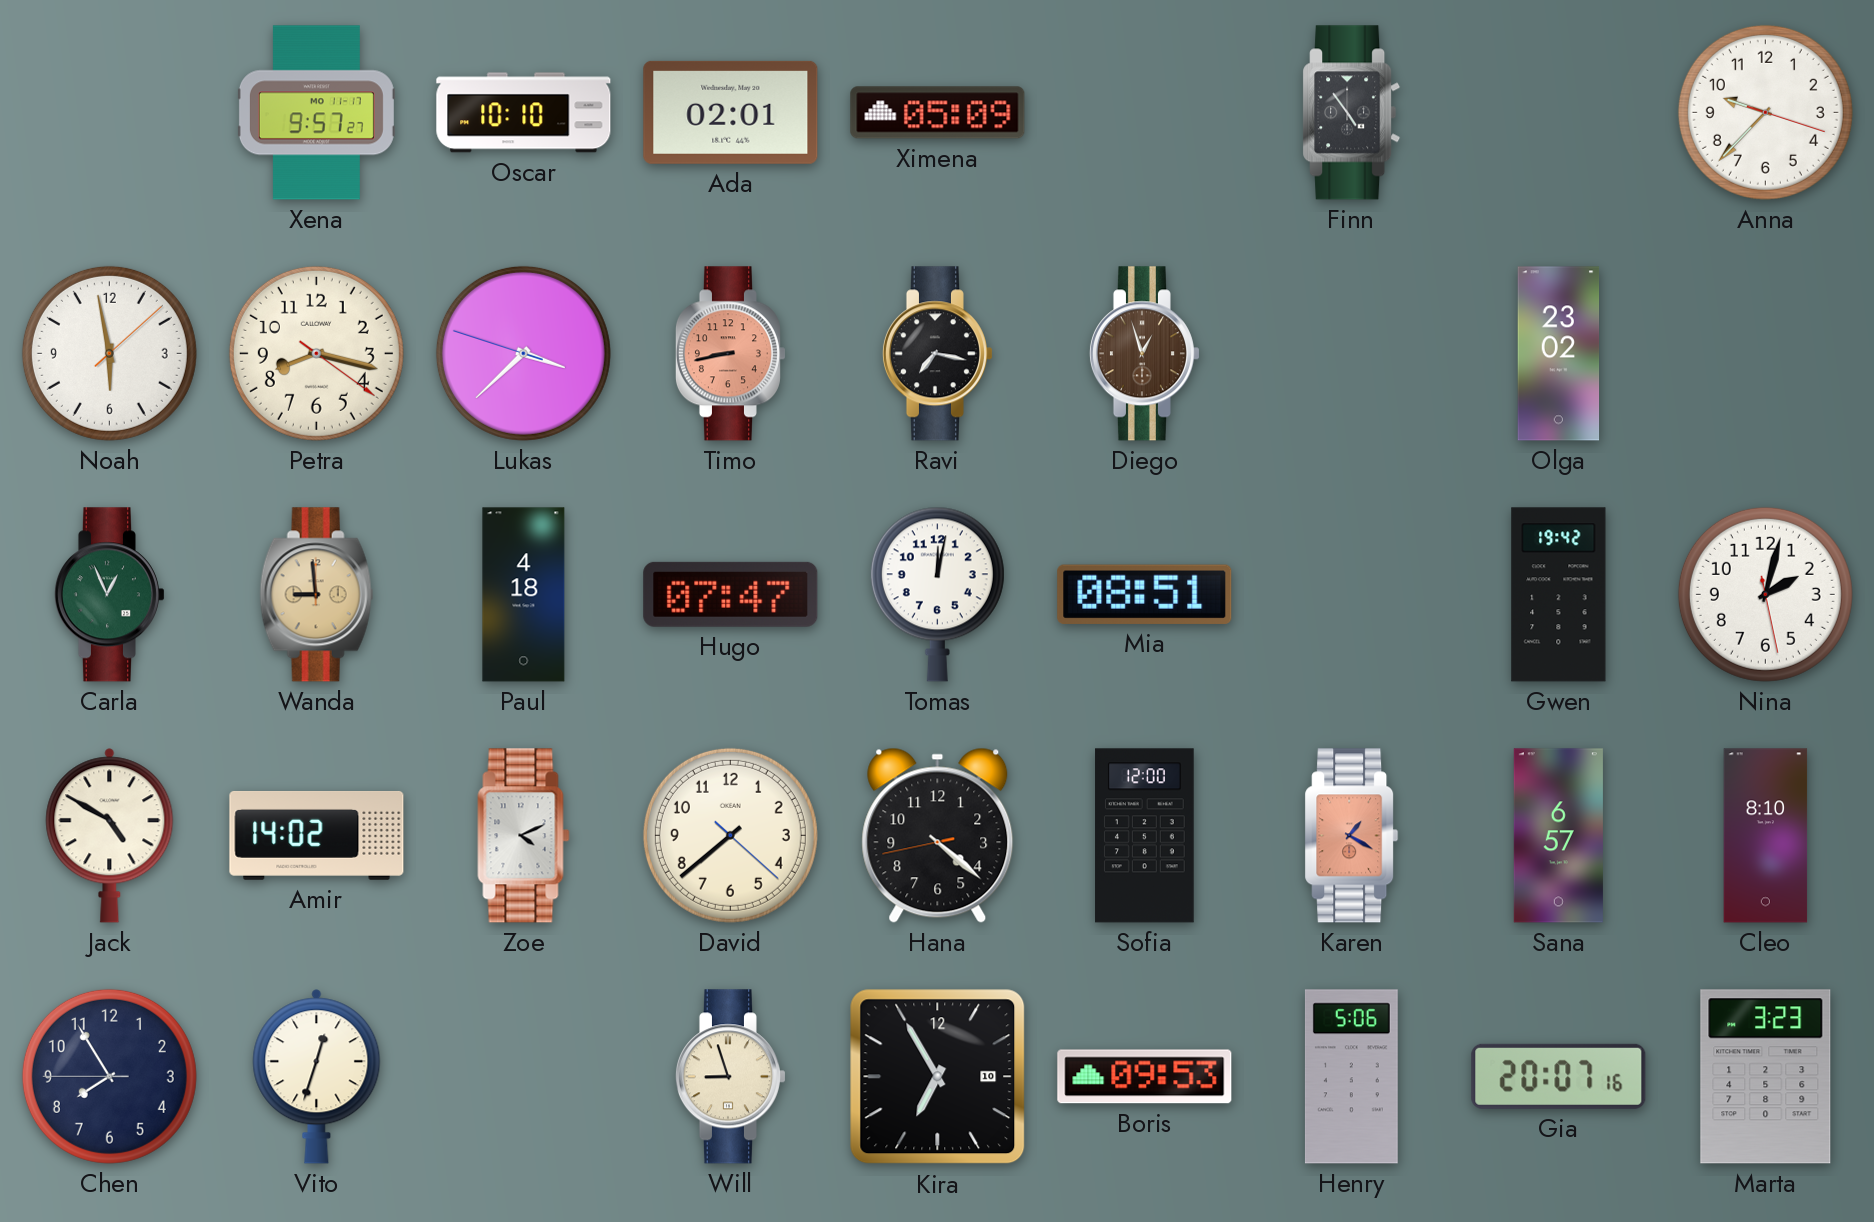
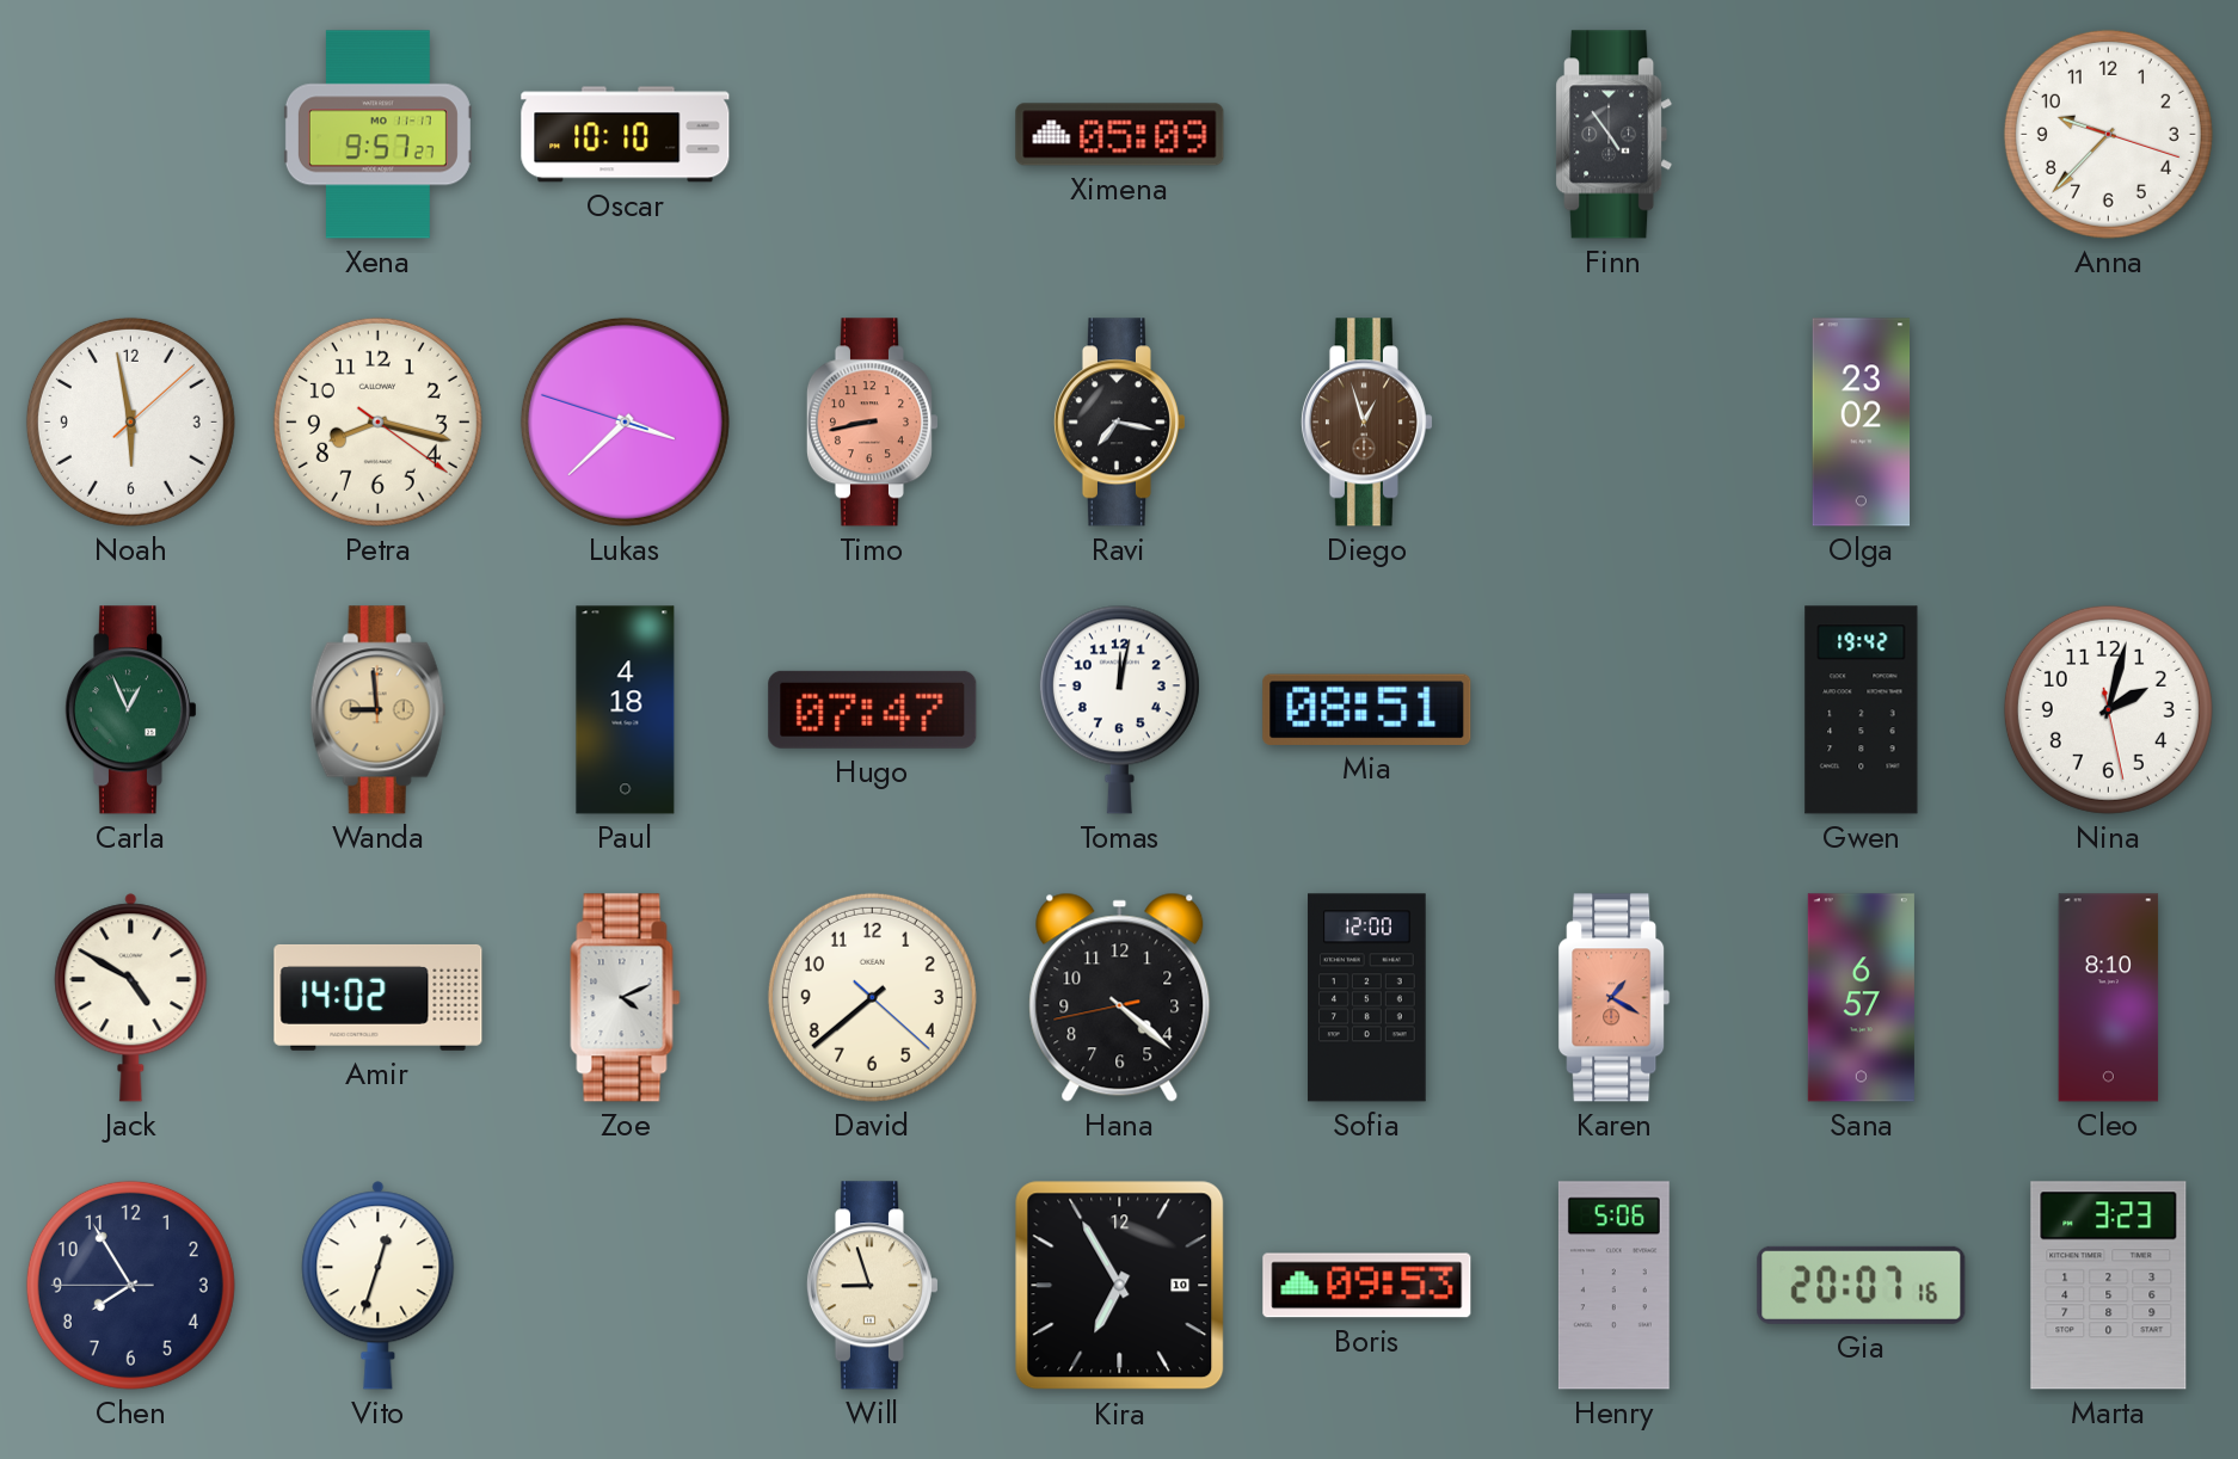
Ada: 02:01 -> none (731, 112)
